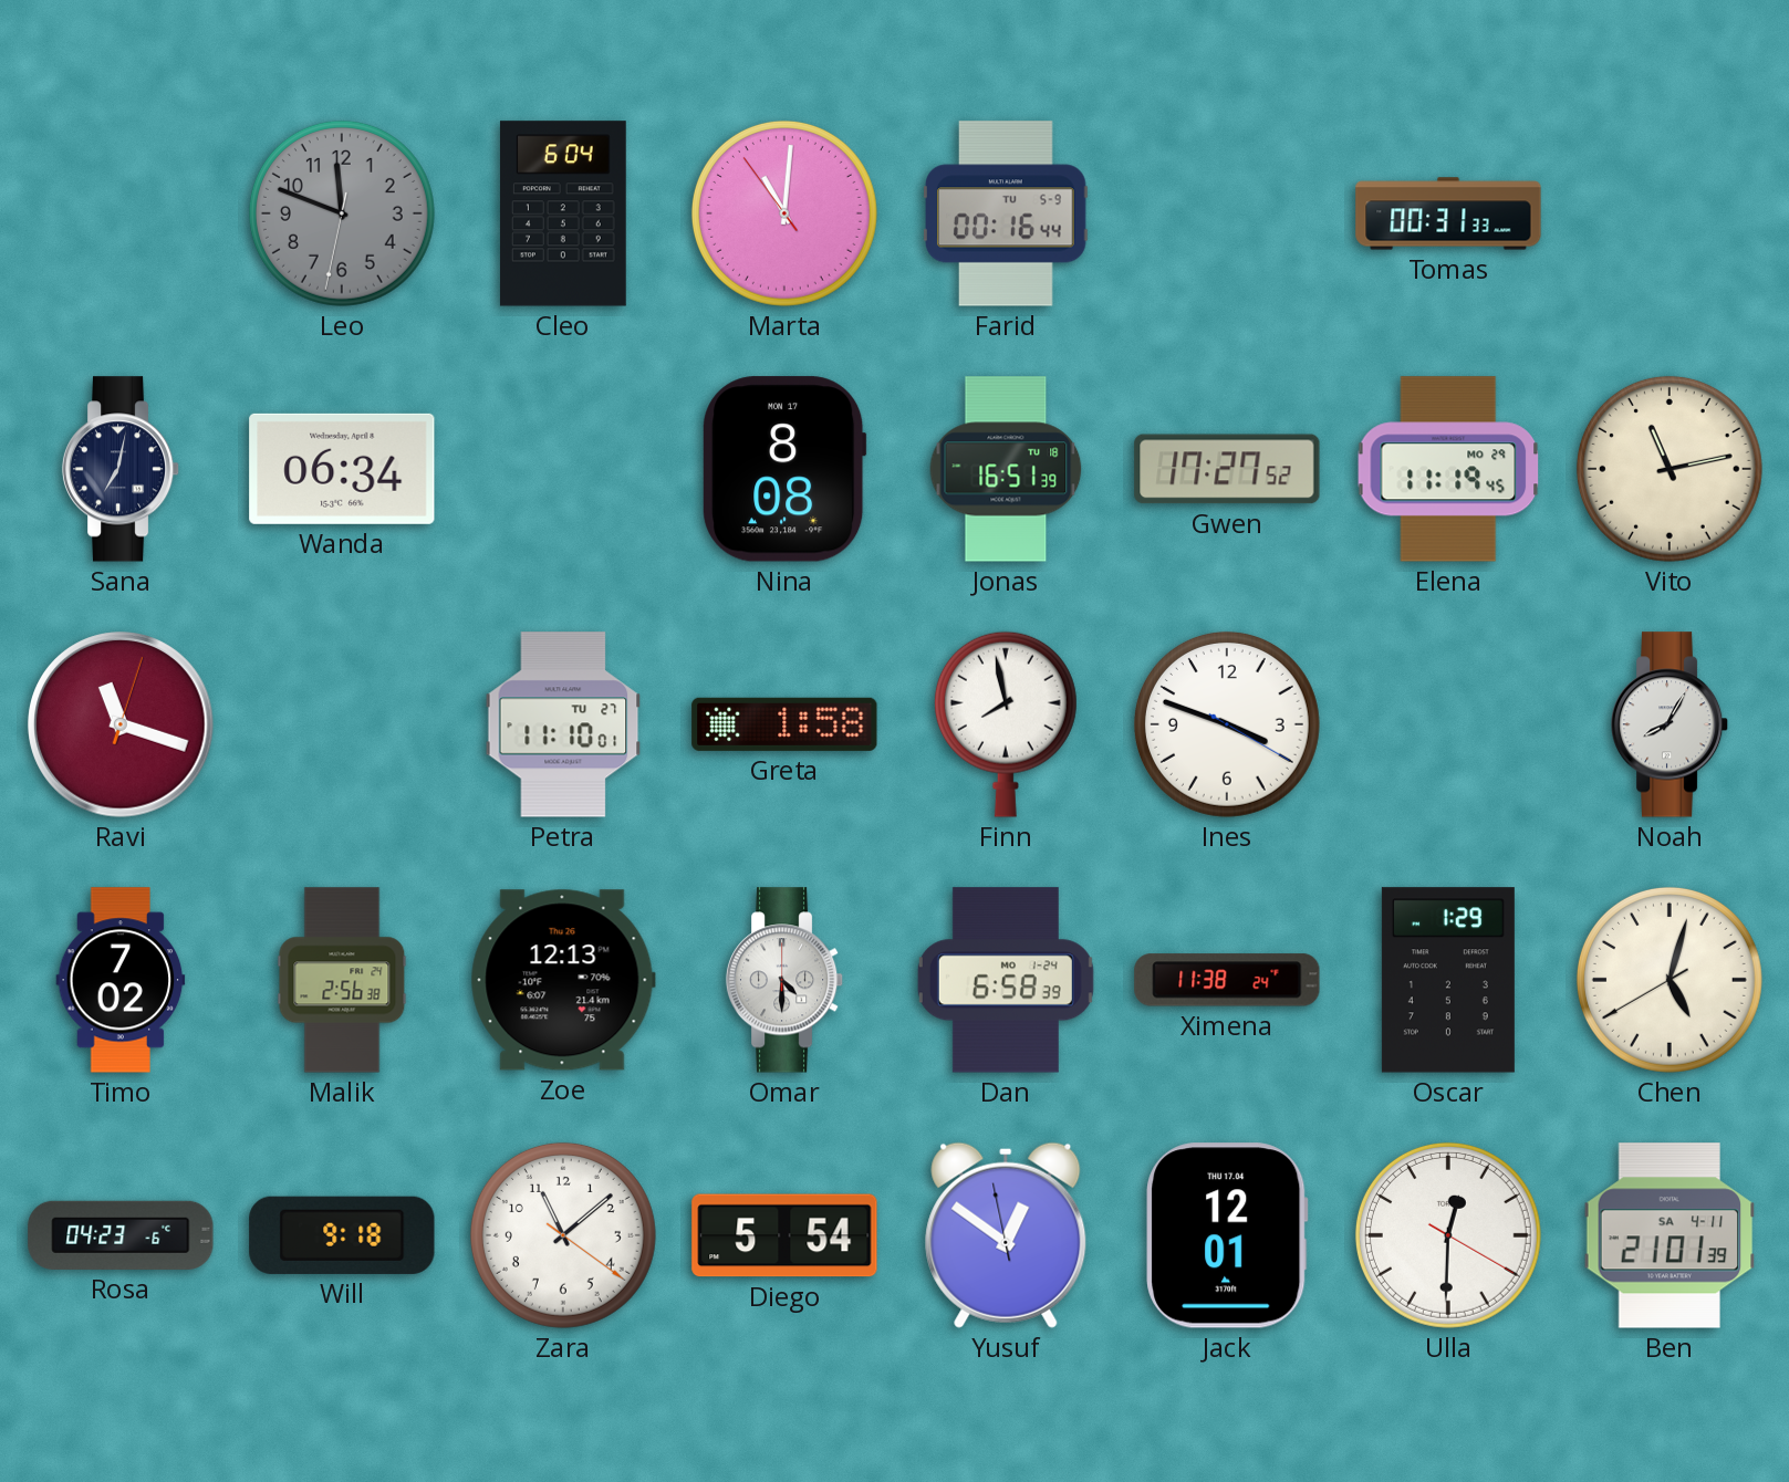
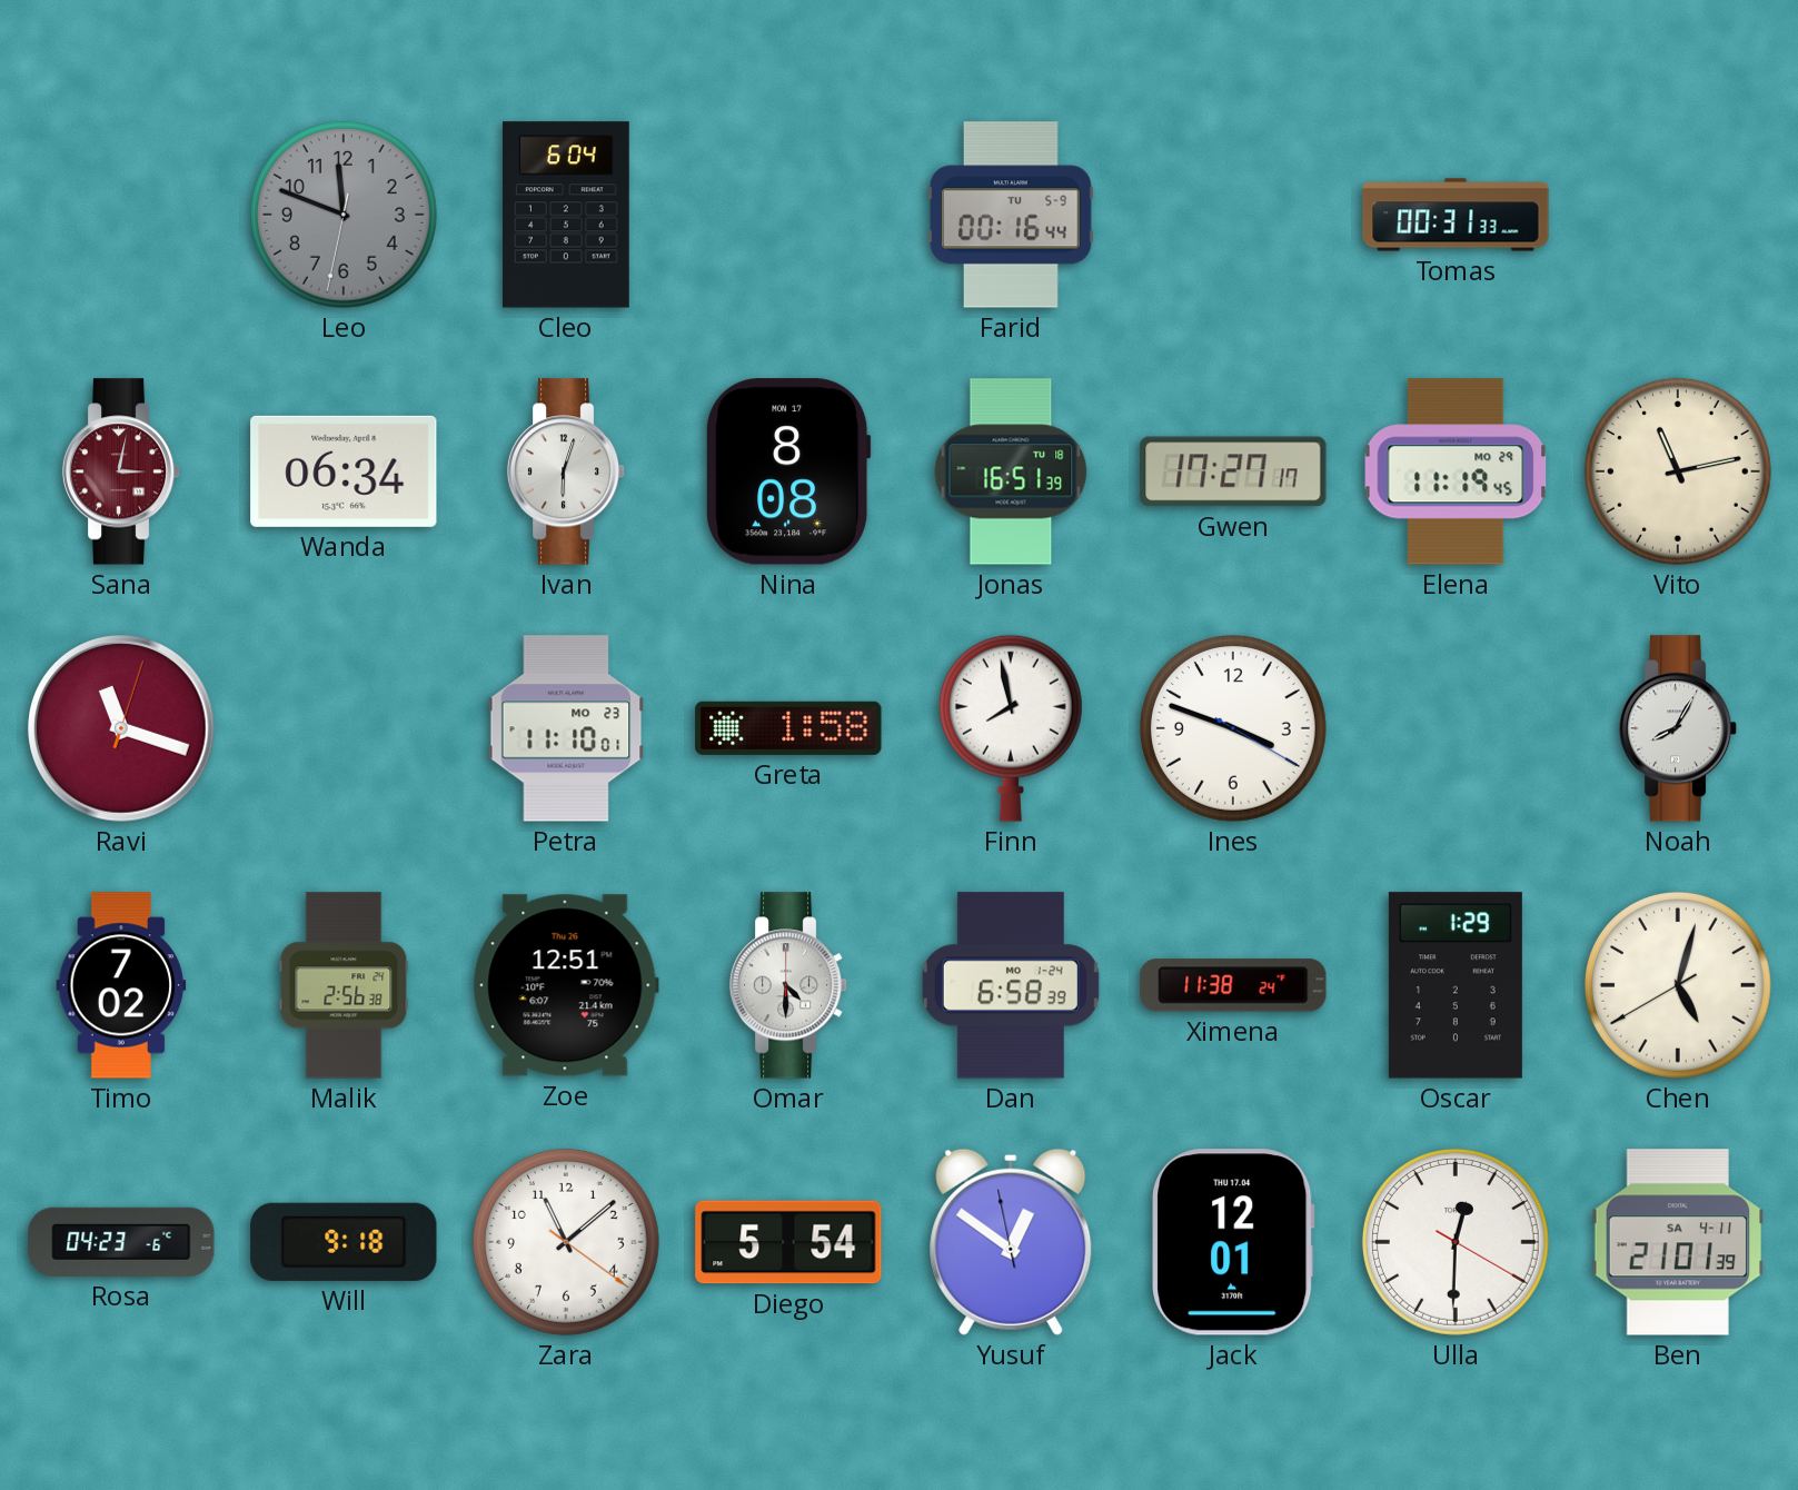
Marta: 11:00 -> none (784, 213)
Sana: 7:02 -> 3:02 (121, 471)
Sana dial: navy -> burgundy (121, 471)
Ivan: none -> 6:03 (566, 471)
Gwen: 17:27:52 -> 17:27:17 (1233, 471)
Petra date: TU 27 -> MO 23 (566, 728)
Zoe: 12:13 -> 12:51 (566, 985)
